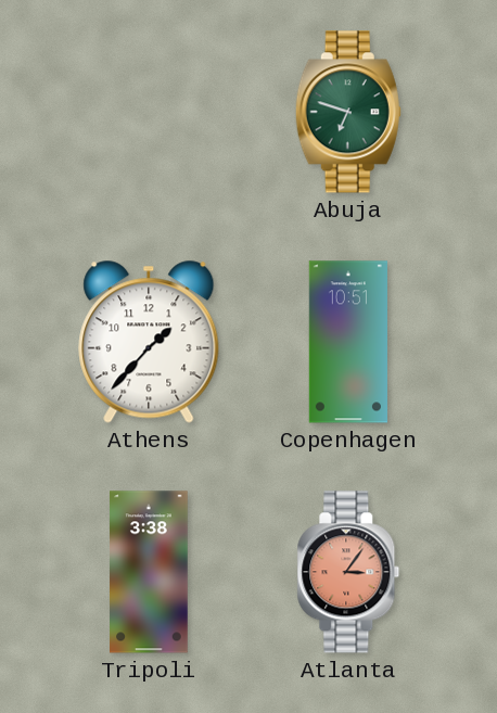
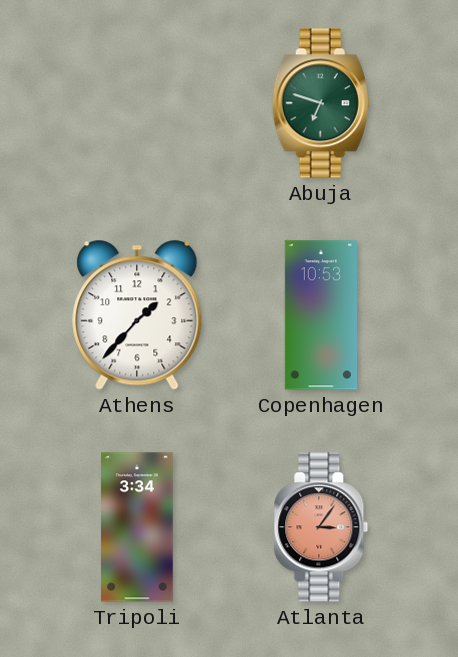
Copenhagen: 10:51 -> 10:53 (321, 315)
Tripoli: 3:38 -> 3:34 (137, 527)
